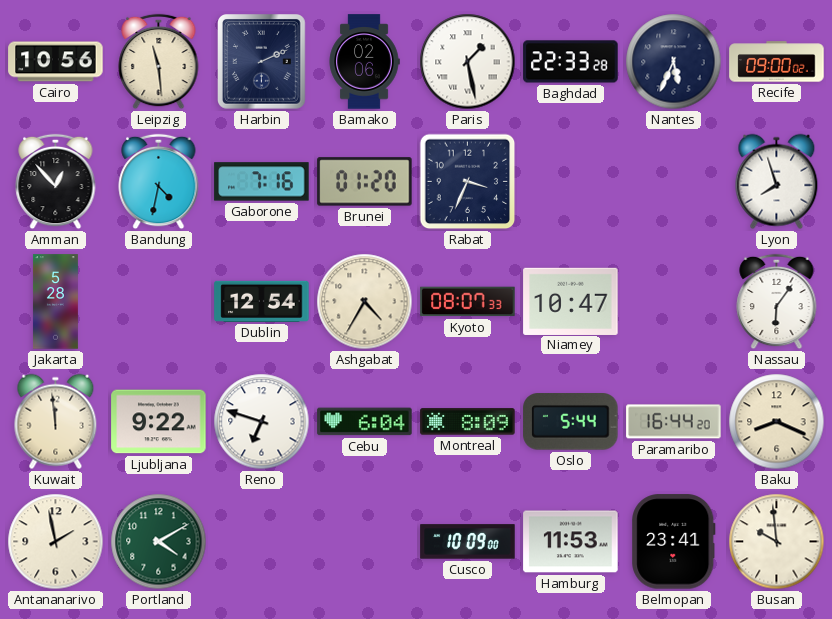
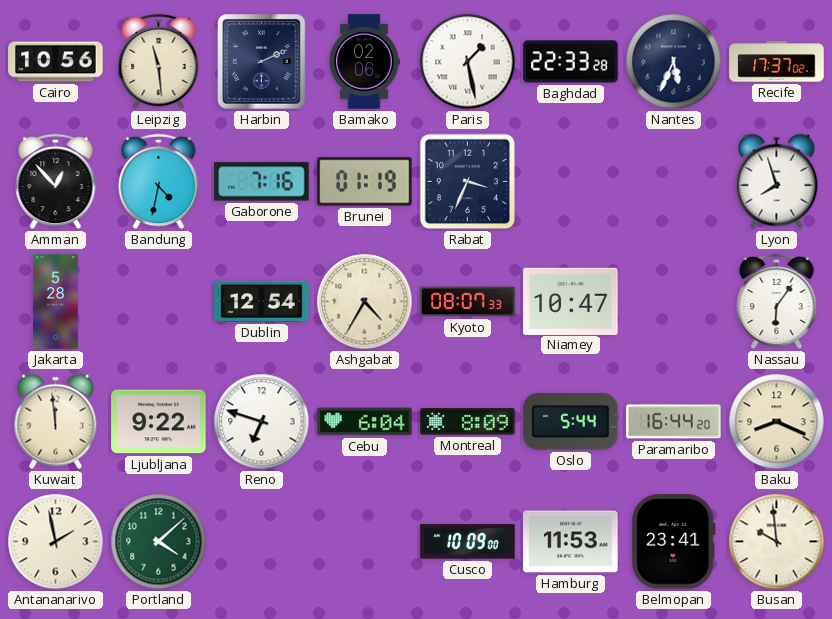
Recife: 09:00 -> 17:37 (777, 62)
Brunei: 01:20 -> 01:19 (365, 182)
Portland: 4:10 -> 4:08 (159, 542)
